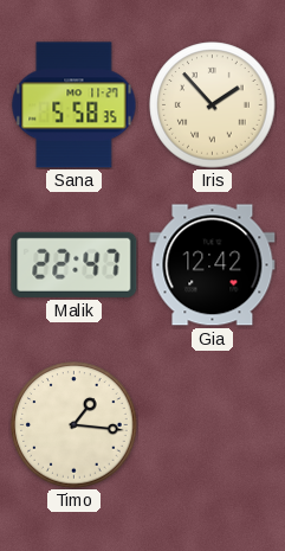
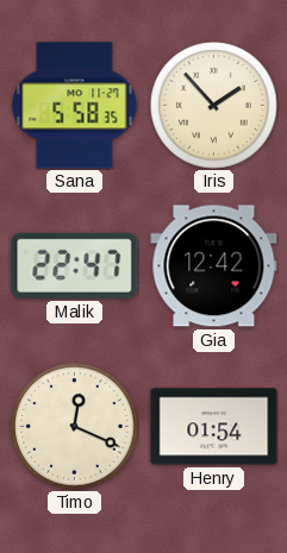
Timo: 1:16 -> 12:19 (75, 427)
Henry: none -> 01:54 (214, 427)
